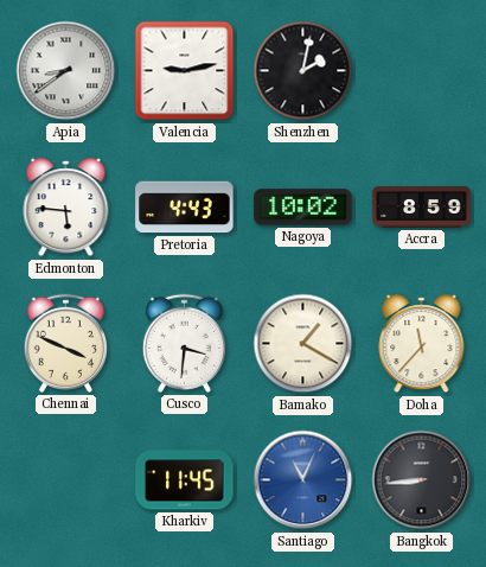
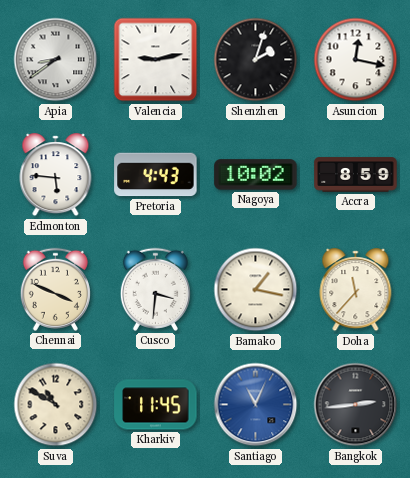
Shenzhen: 2:02 -> 2:03 (256, 60)
Asuncion: none -> 12:17 (356, 60)
Bamako: 1:20 -> 1:17 (256, 290)
Suva: none -> 10:50 (56, 405)
Bangkok: 8:44 -> 2:44 (356, 405)
